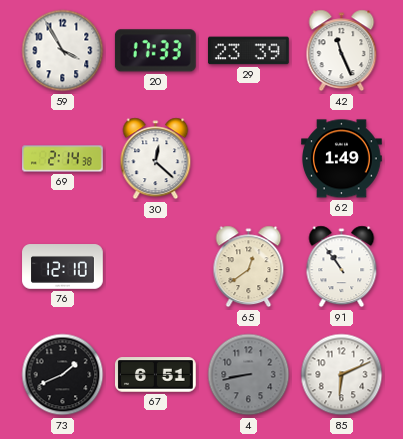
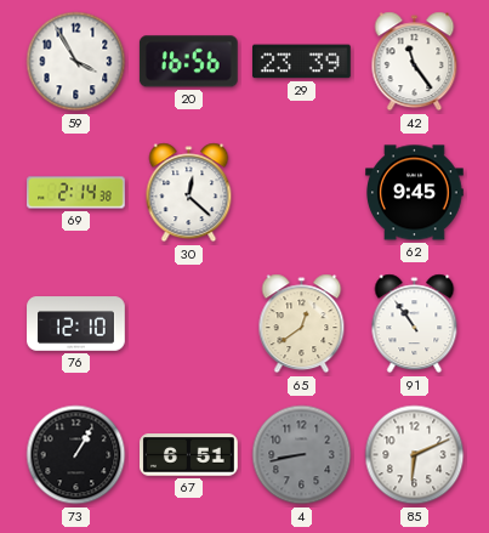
20: 17:33 -> 16:56 (188, 62)
42: 11:26 -> 11:24 (415, 62)
62: 1:49 -> 9:45 (415, 193)
73: 1:41 -> 1:05 (76, 455)
